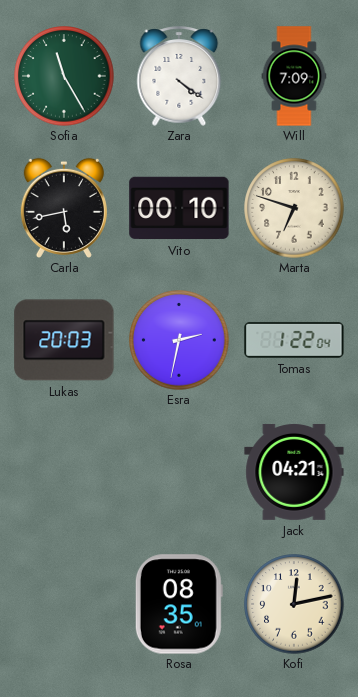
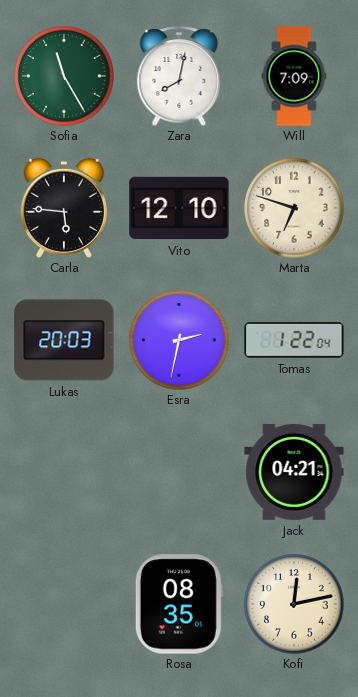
Zara: 4:21 -> 8:02 (179, 76)
Carla: 5:43 -> 5:46 (64, 207)
Vito: 00:10 -> 12:10 (179, 208)
